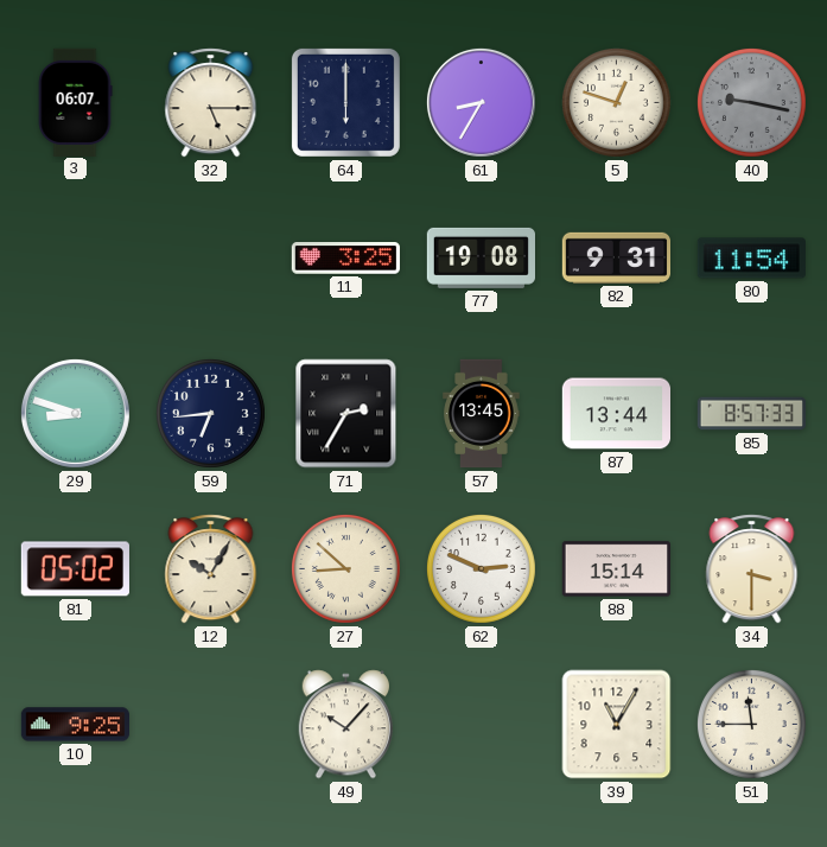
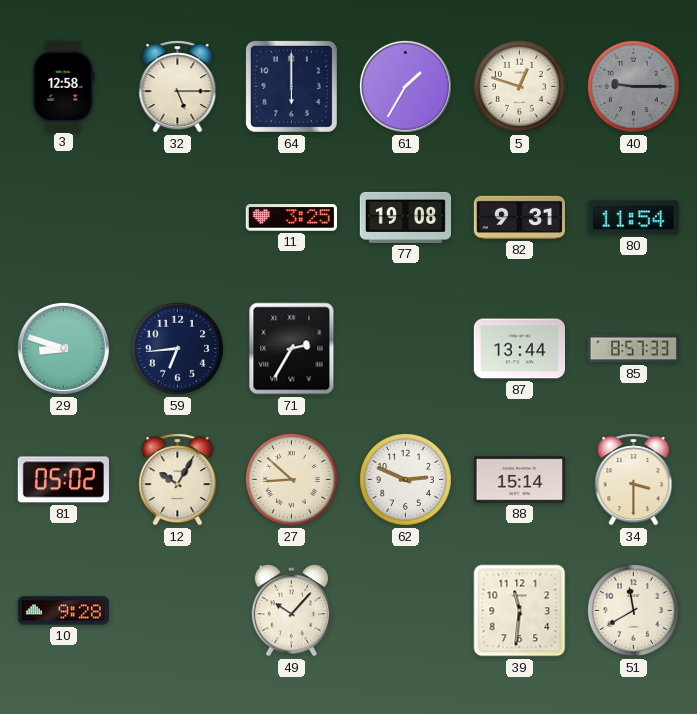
3: 06:07 -> 12:58 (63, 86)
61: 8:35 -> 1:35 (405, 86)
40: 9:17 -> 9:15 (633, 86)
57: 13:45 -> none (482, 414)
10: 9:25 -> 9:28 (63, 611)
39: 11:05 -> 11:31 (520, 611)
51: 11:45 -> 11:40 (633, 610)
